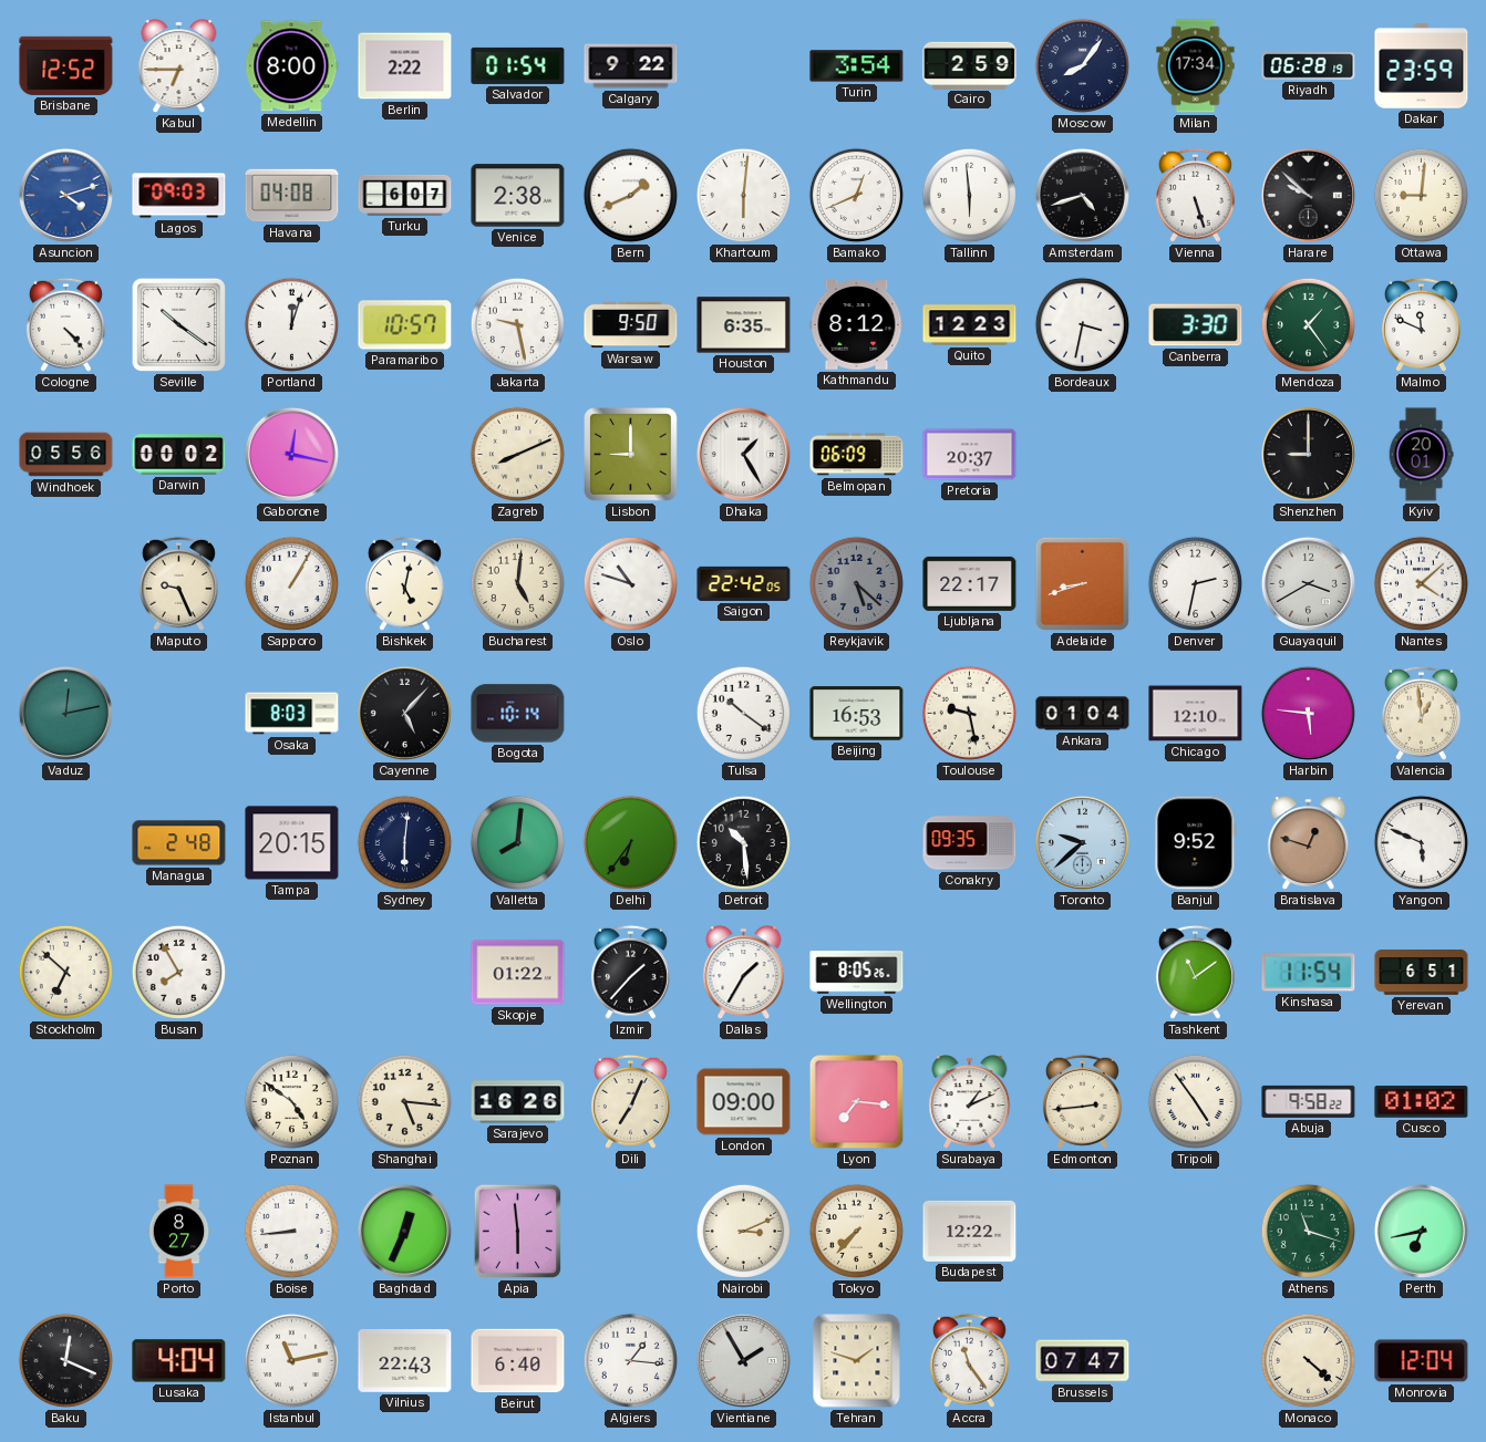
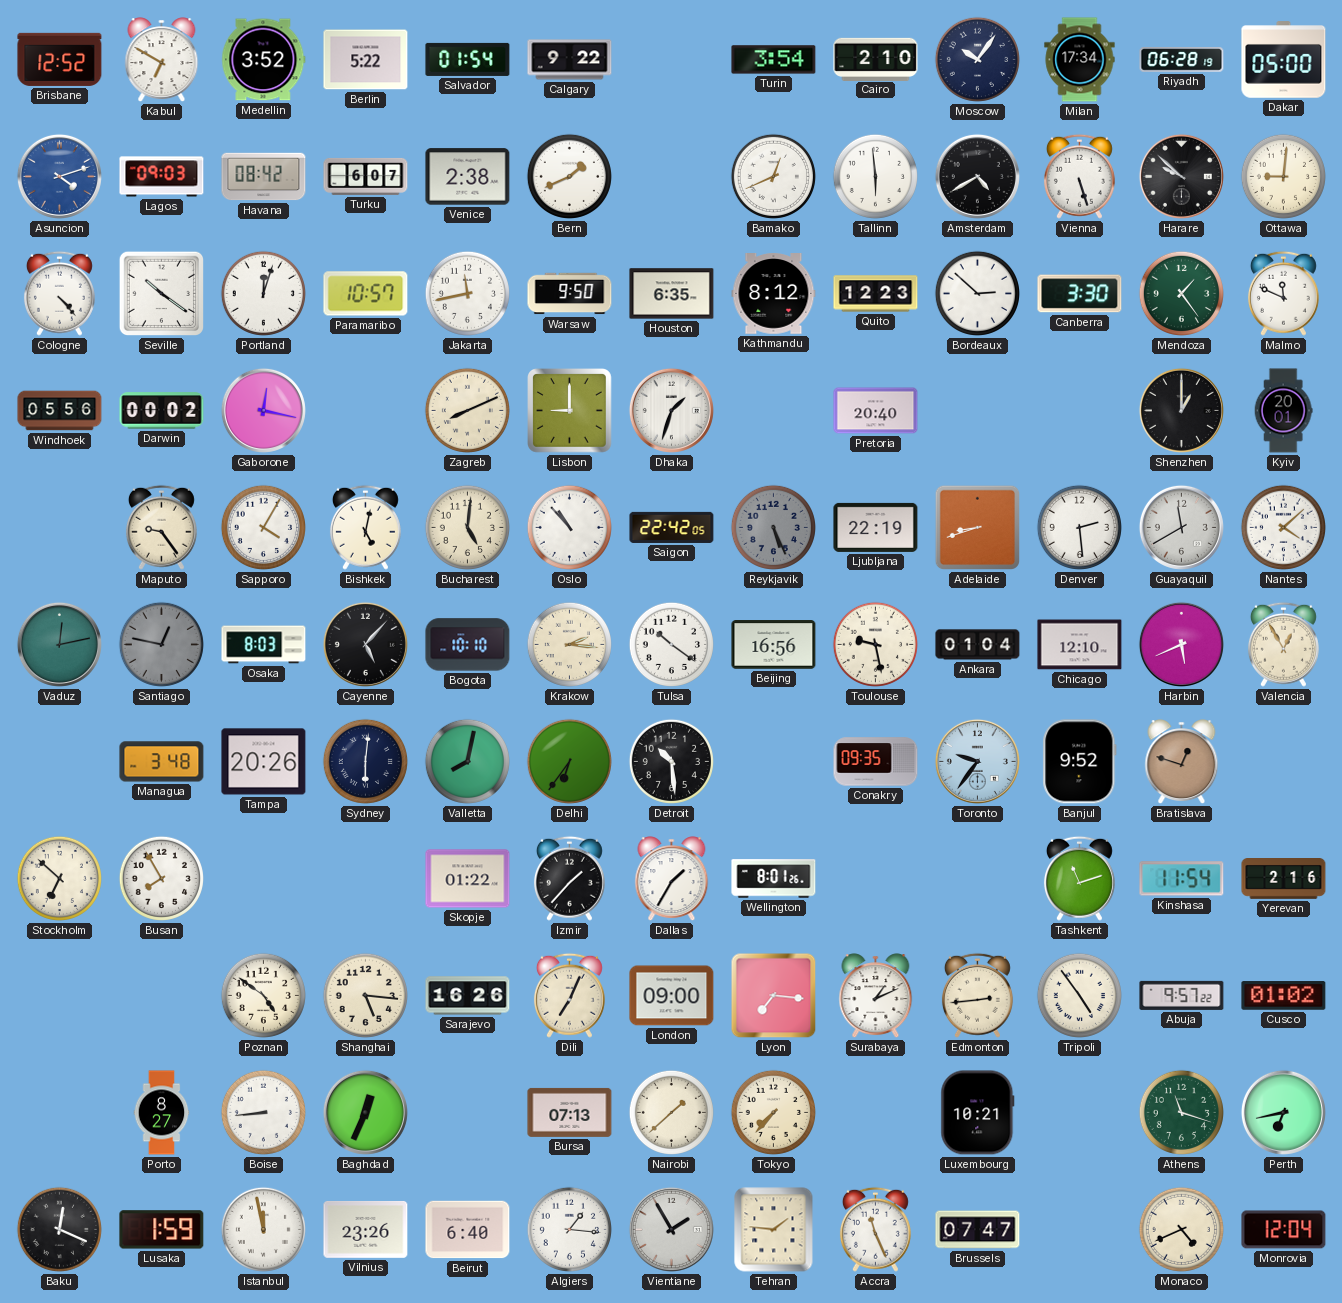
Kabul: 6:45 -> 6:50 (162, 60)
Medellin: 8:00 -> 3:52 (264, 60)
Berlin: 2:22 -> 5:22 (366, 60)
Cairo: 2:59 -> 2:10 (876, 59)
Moscow: 8:06 -> 10:06 (977, 59)
Dakar: 23:59 -> 05:00 (1284, 60)
Havana: 04:08 -> 08:42 (264, 177)
Khartoum: 6:01 -> none (743, 195)
Amsterdam: 4:42 -> 4:40 (977, 176)
Jakarta: 9:28 -> 11:43 (467, 293)
Bordeaux: 3:32 -> 2:52 (977, 293)
Dhaka: 1:25 -> 1:33 (671, 410)
Belmopan: 06:09 -> none (857, 455)
Pretoria: 20:37 -> 20:40 (876, 411)
Shenzhen: 9:00 -> 1:00 (1181, 410)
Maputo: 9:26 -> 9:24 (161, 527)
Sapporo: 1:05 -> 4:05 (263, 527)
Oslo: 10:48 -> 10:53 (569, 527)
Reykjavik: 5:22 -> 5:26 (773, 527)
Ljubljana: 22:17 -> 22:19 (876, 527)
Denver: 2:32 -> 2:29 (1079, 527)
Guayaquil: 3:40 -> 11:40 (1181, 527)
Santiago: none -> 12:47 (161, 644)
Bogota: 10:14 -> 10:10 (468, 645)
Krakow: none -> 2:16 (569, 644)
Beijing: 16:53 -> 16:56 (774, 645)
Harbin: 5:46 -> 5:41 (1181, 644)
Valencia: 12:59 -> 12:55 (1283, 644)
Managua: 2:48 -> 3:48 (162, 762)
Tampa: 20:15 -> 20:26 (264, 762)
Valletta: 8:01 -> 8:02 (467, 761)
Toronto: 9:38 -> 9:36 (977, 761)
Yangon: 5:49 -> none (1421, 842)
Wellington: 8:05 -> 8:01 (774, 879)
Tashkent: 11:09 -> 11:12 (1079, 878)
Yerevan: 6:51 -> 2:16 (1284, 879)
Abuja: 9:58 -> 9:57 (1182, 995)
Apia: 5:59 -> none (517, 1232)
Bursa: none -> 07:13 (570, 1112)
Nairobi: 3:11 -> 1:38 (671, 1112)
Budapest: 12:22 -> none (970, 1231)
Luxembourg: none -> 10:21 (978, 1113)
Lusaka: 4:04 -> 1:59 (162, 1230)
Istanbul: 11:13 -> 11:58 (263, 1229)
Vilnius: 22:43 -> 23:26 (366, 1230)
Tehran: 1:48 -> 1:46 (774, 1230)
Accra: 11:24 -> 11:26 (875, 1229)
Monaco: 4:22 -> 4:41 (1181, 1229)
